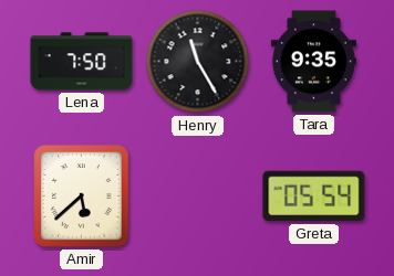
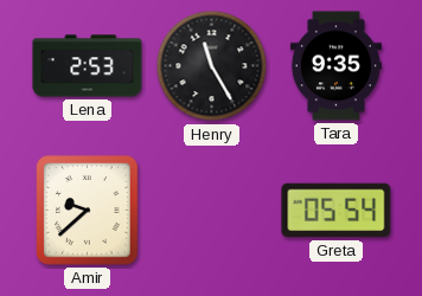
Lena: 7:50 -> 2:53 (88, 66)
Amir: 5:38 -> 9:38 (88, 211)
